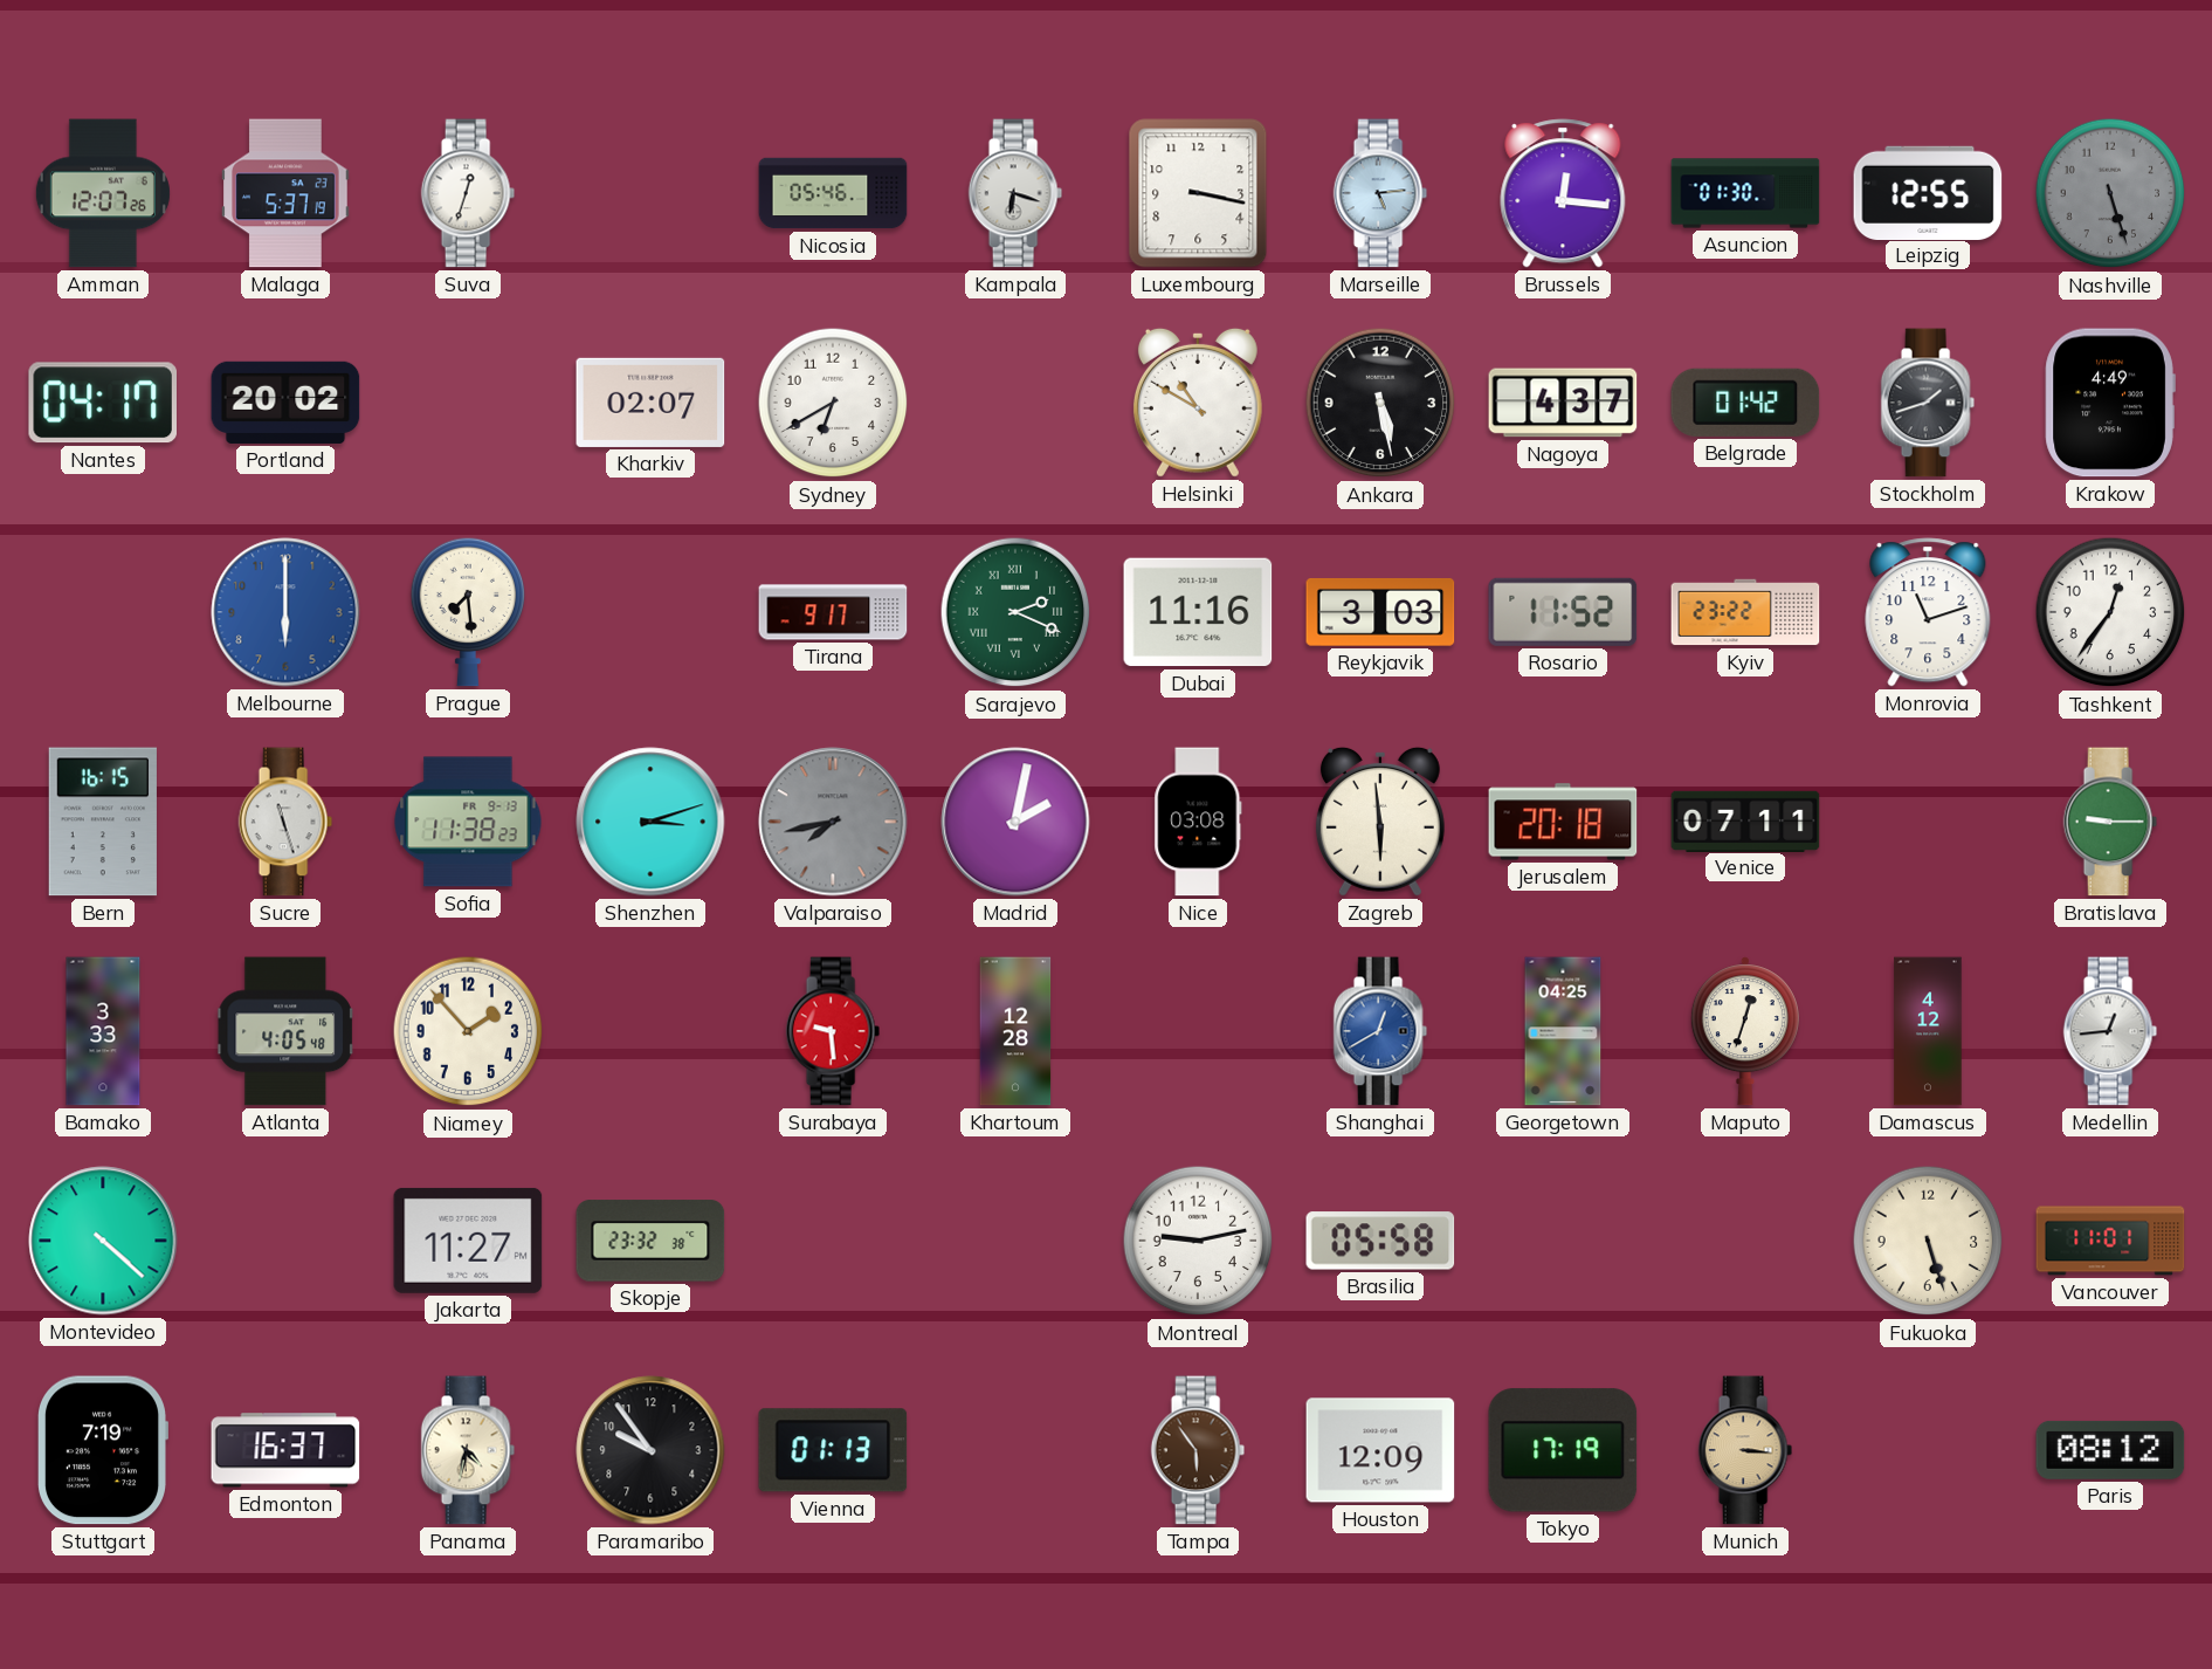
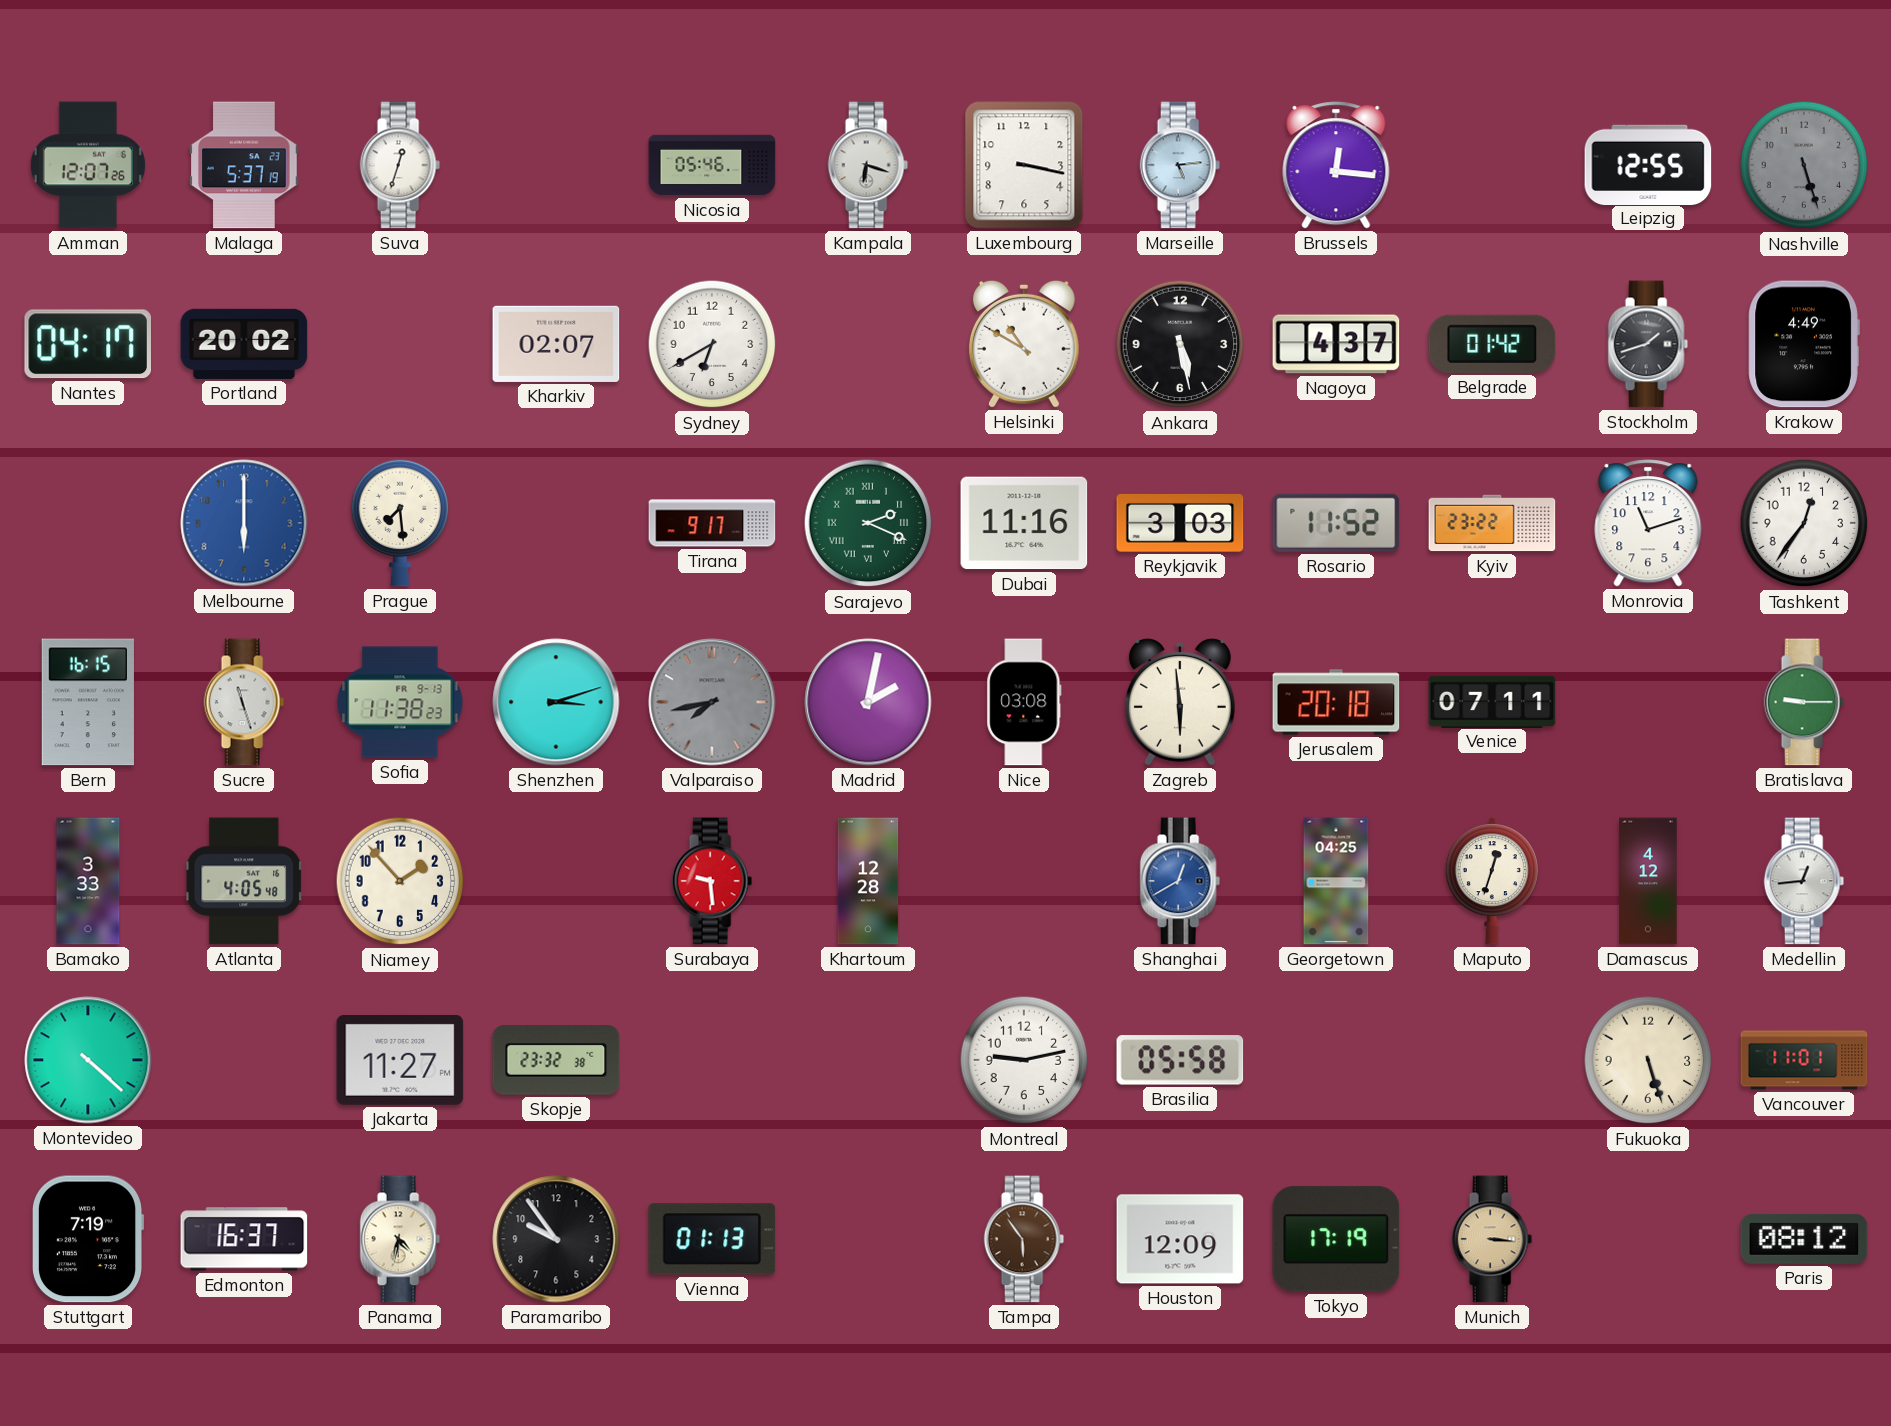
Asuncion: 01:30 -> none (1745, 193)
